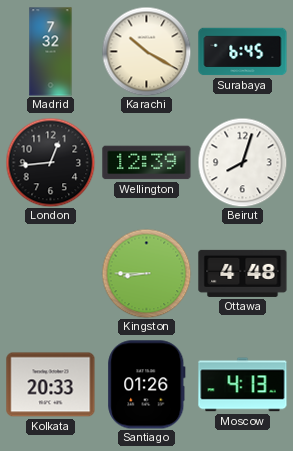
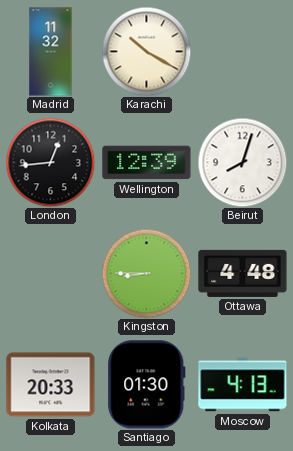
Madrid: 7:32 -> 11:32 (51, 52)
Surabaya: 6:45 -> none (243, 52)
Santiago: 01:26 -> 01:30 (147, 385)
